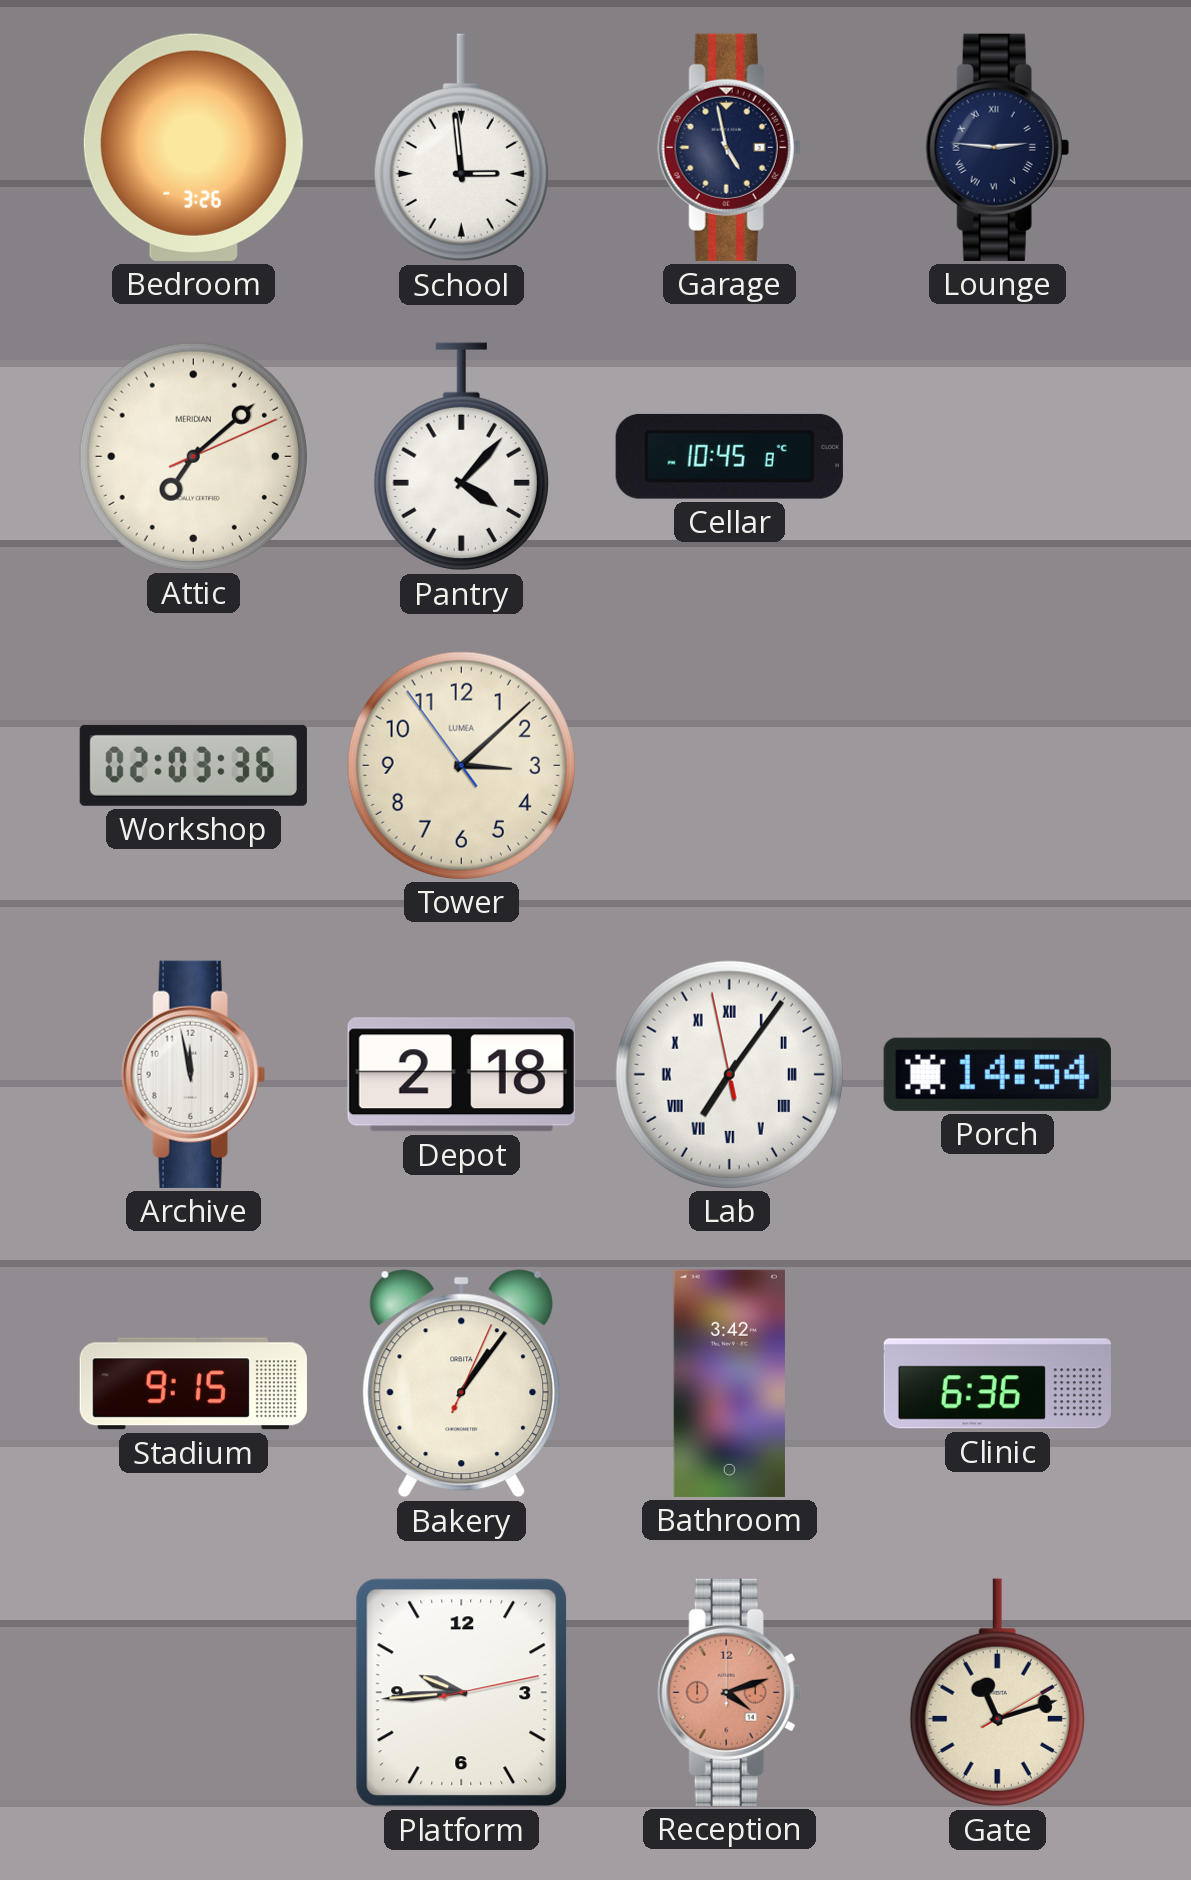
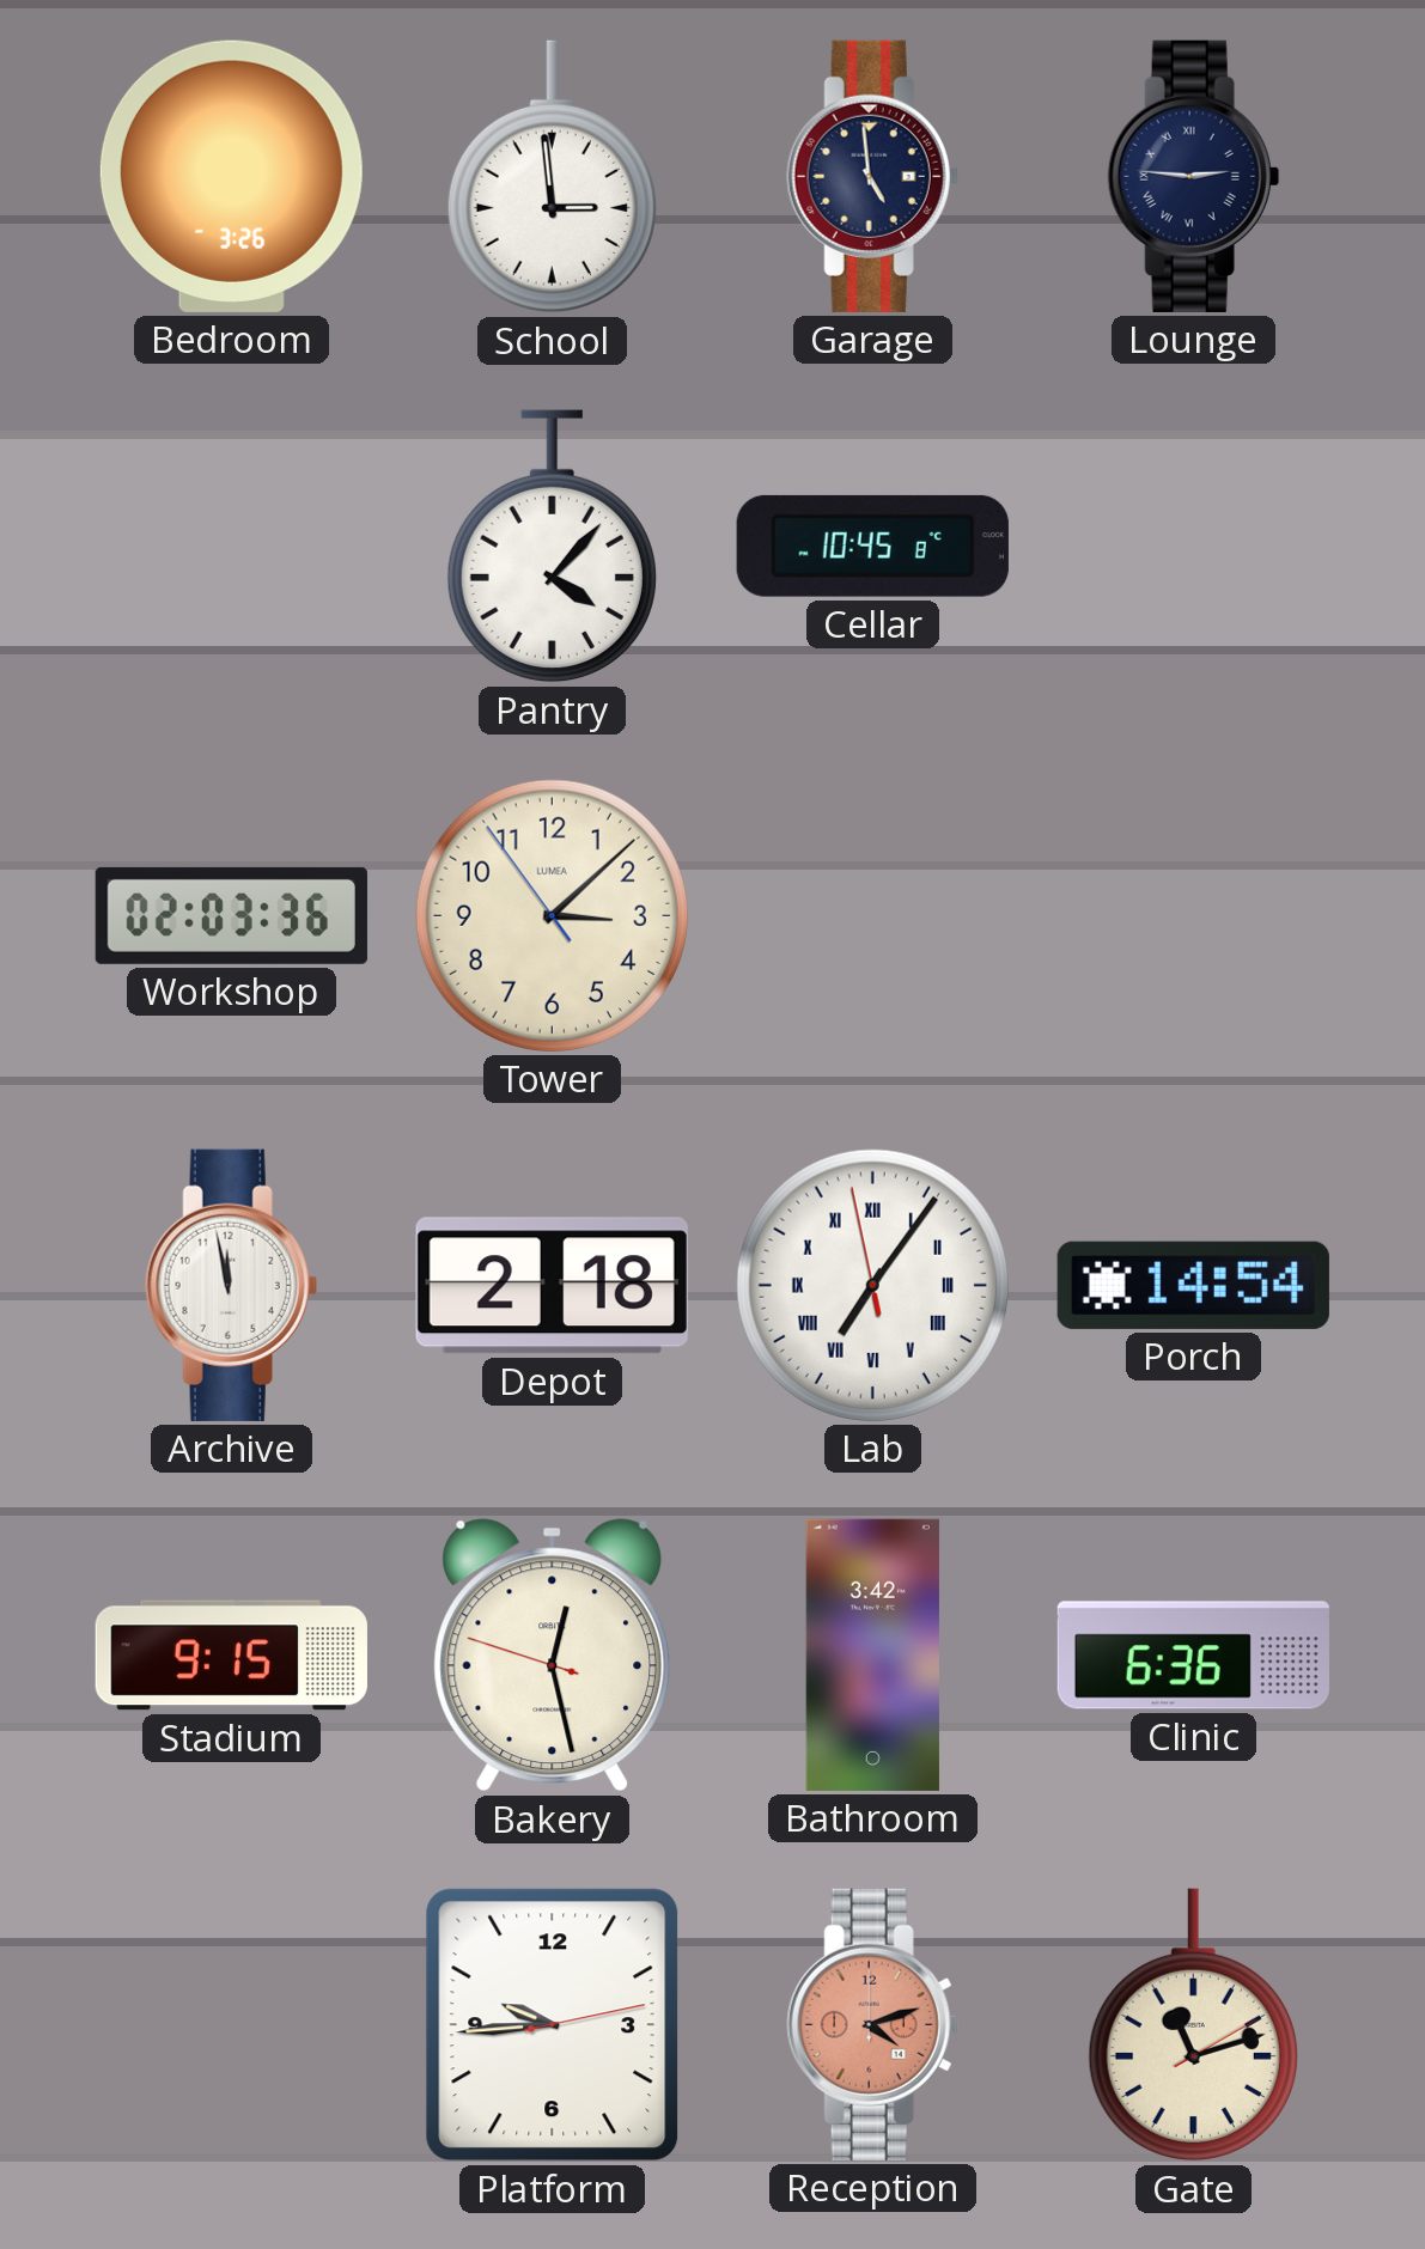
Garage: 4:58 -> 4:59 (872, 176)
Attic: 7:08 -> none (193, 456)
Bakery: 1:06 -> 12:27 (553, 1656)
